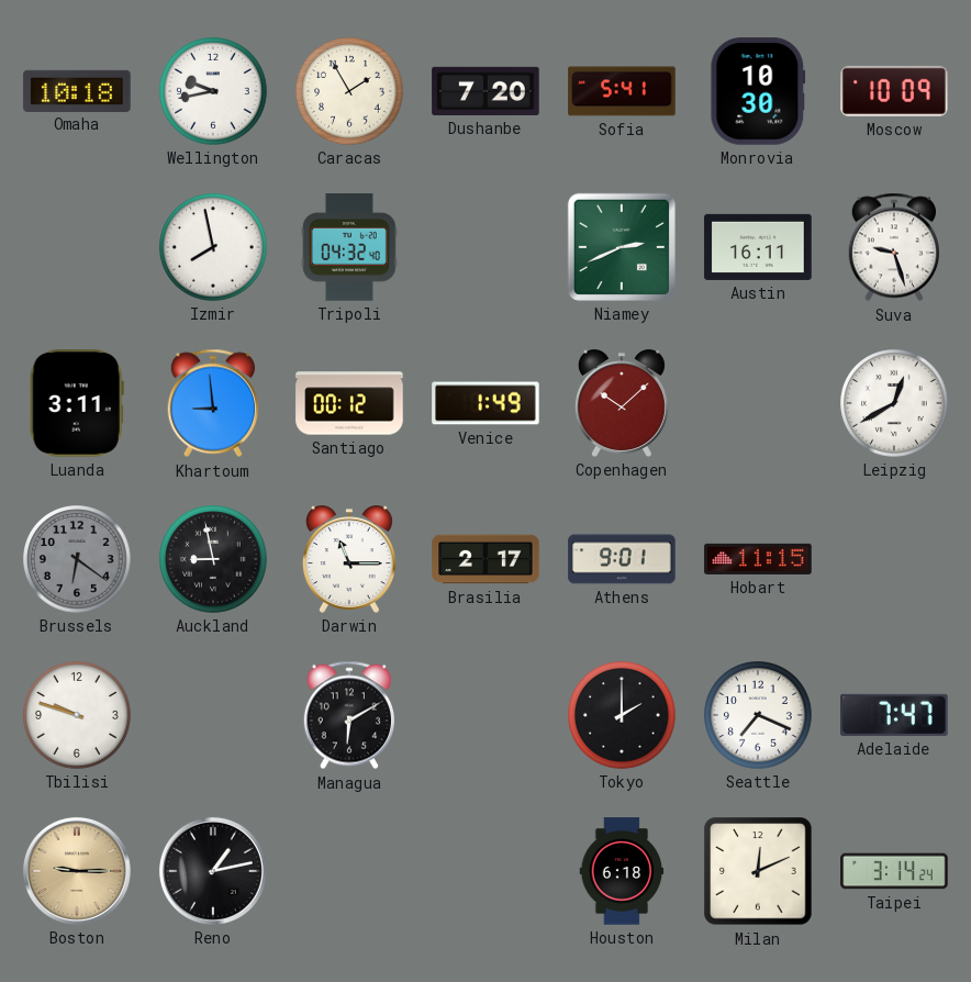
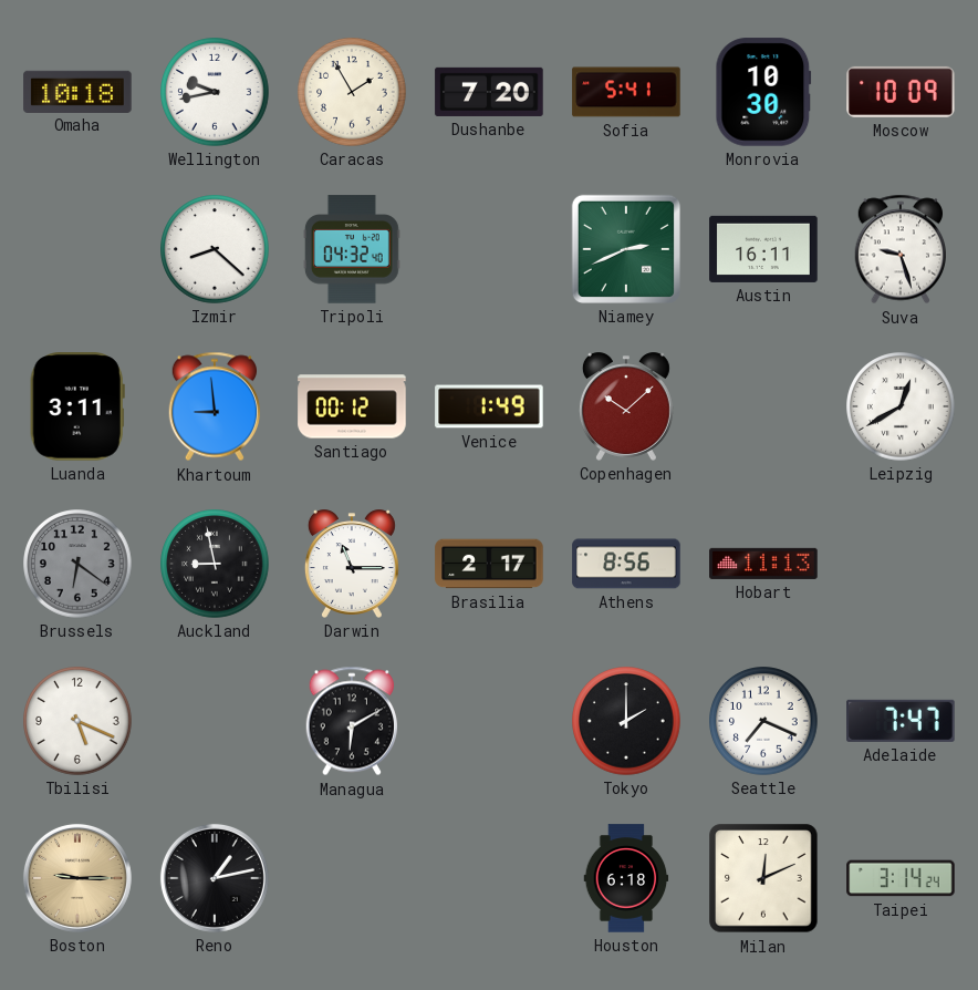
Izmir: 7:58 -> 8:22 (215, 249)
Athens: 9:01 -> 8:56 (626, 564)
Hobart: 11:15 -> 11:13 (763, 564)
Tbilisi: 9:48 -> 5:19 (77, 721)
